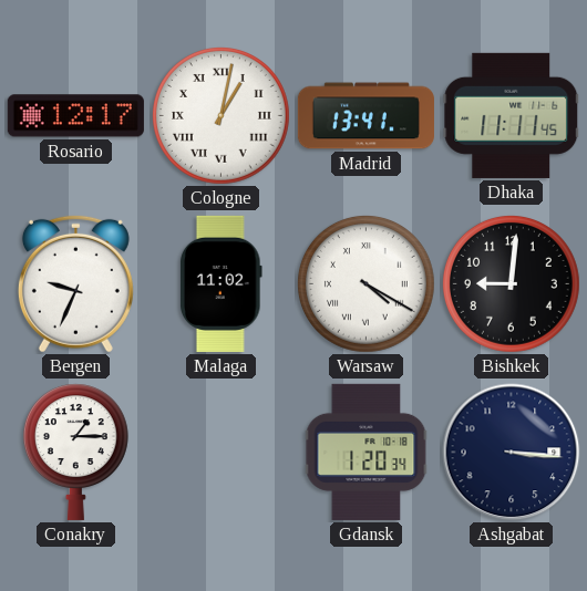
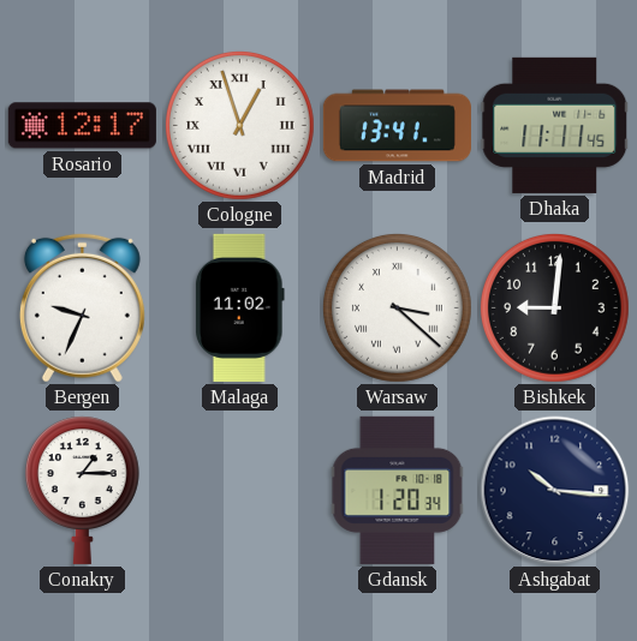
Cologne: 1:02 -> 12:57 (239, 125)
Warsaw: 4:20 -> 3:22 (397, 307)
Ashgabat: 3:16 -> 10:16 (555, 491)
